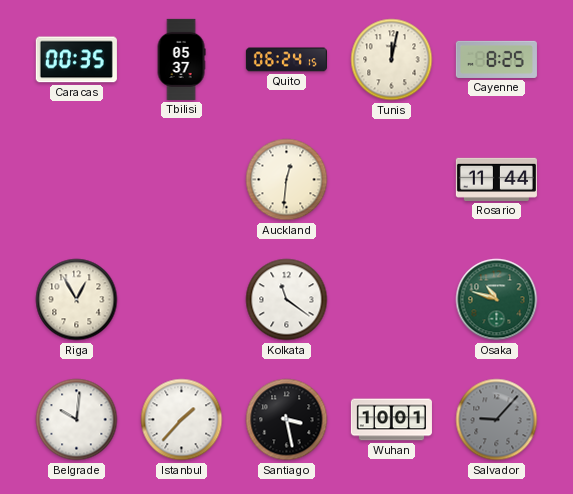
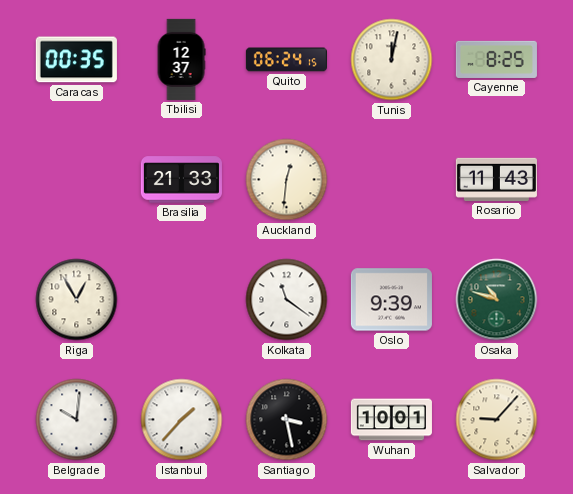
Tbilisi: 05:37 -> 12:37 (181, 59)
Brasilia: none -> 21:33 (181, 180)
Rosario: 11:44 -> 11:43 (496, 179)
Oslo: none -> 9:39 (391, 300)
Salvador dial: grey -> cream (497, 420)
